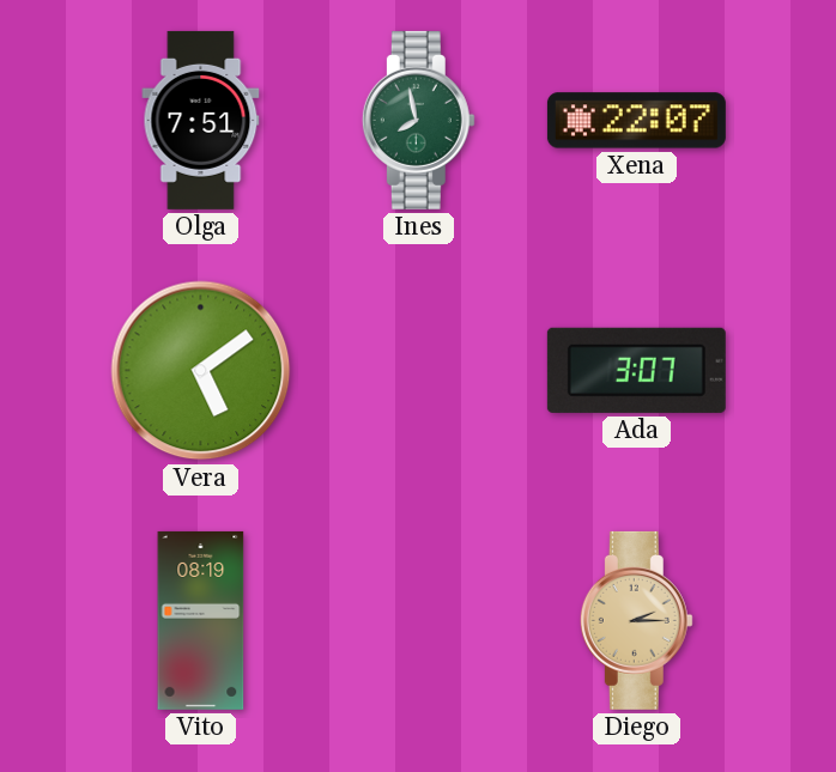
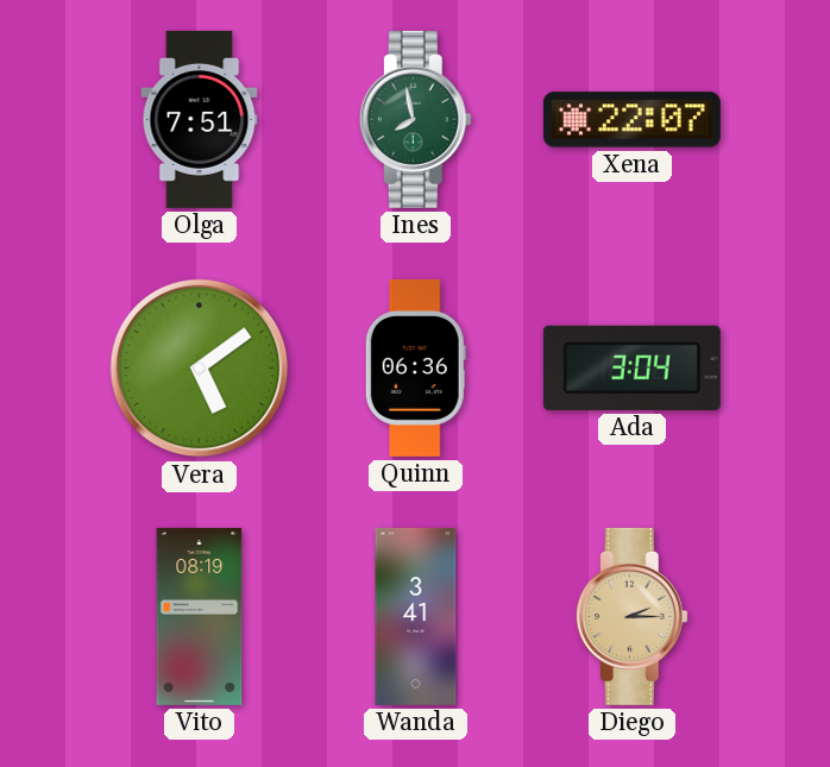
Quinn: none -> 06:36 (415, 367)
Ada: 3:07 -> 3:04 (631, 367)
Wanda: none -> 3:41 (416, 616)
